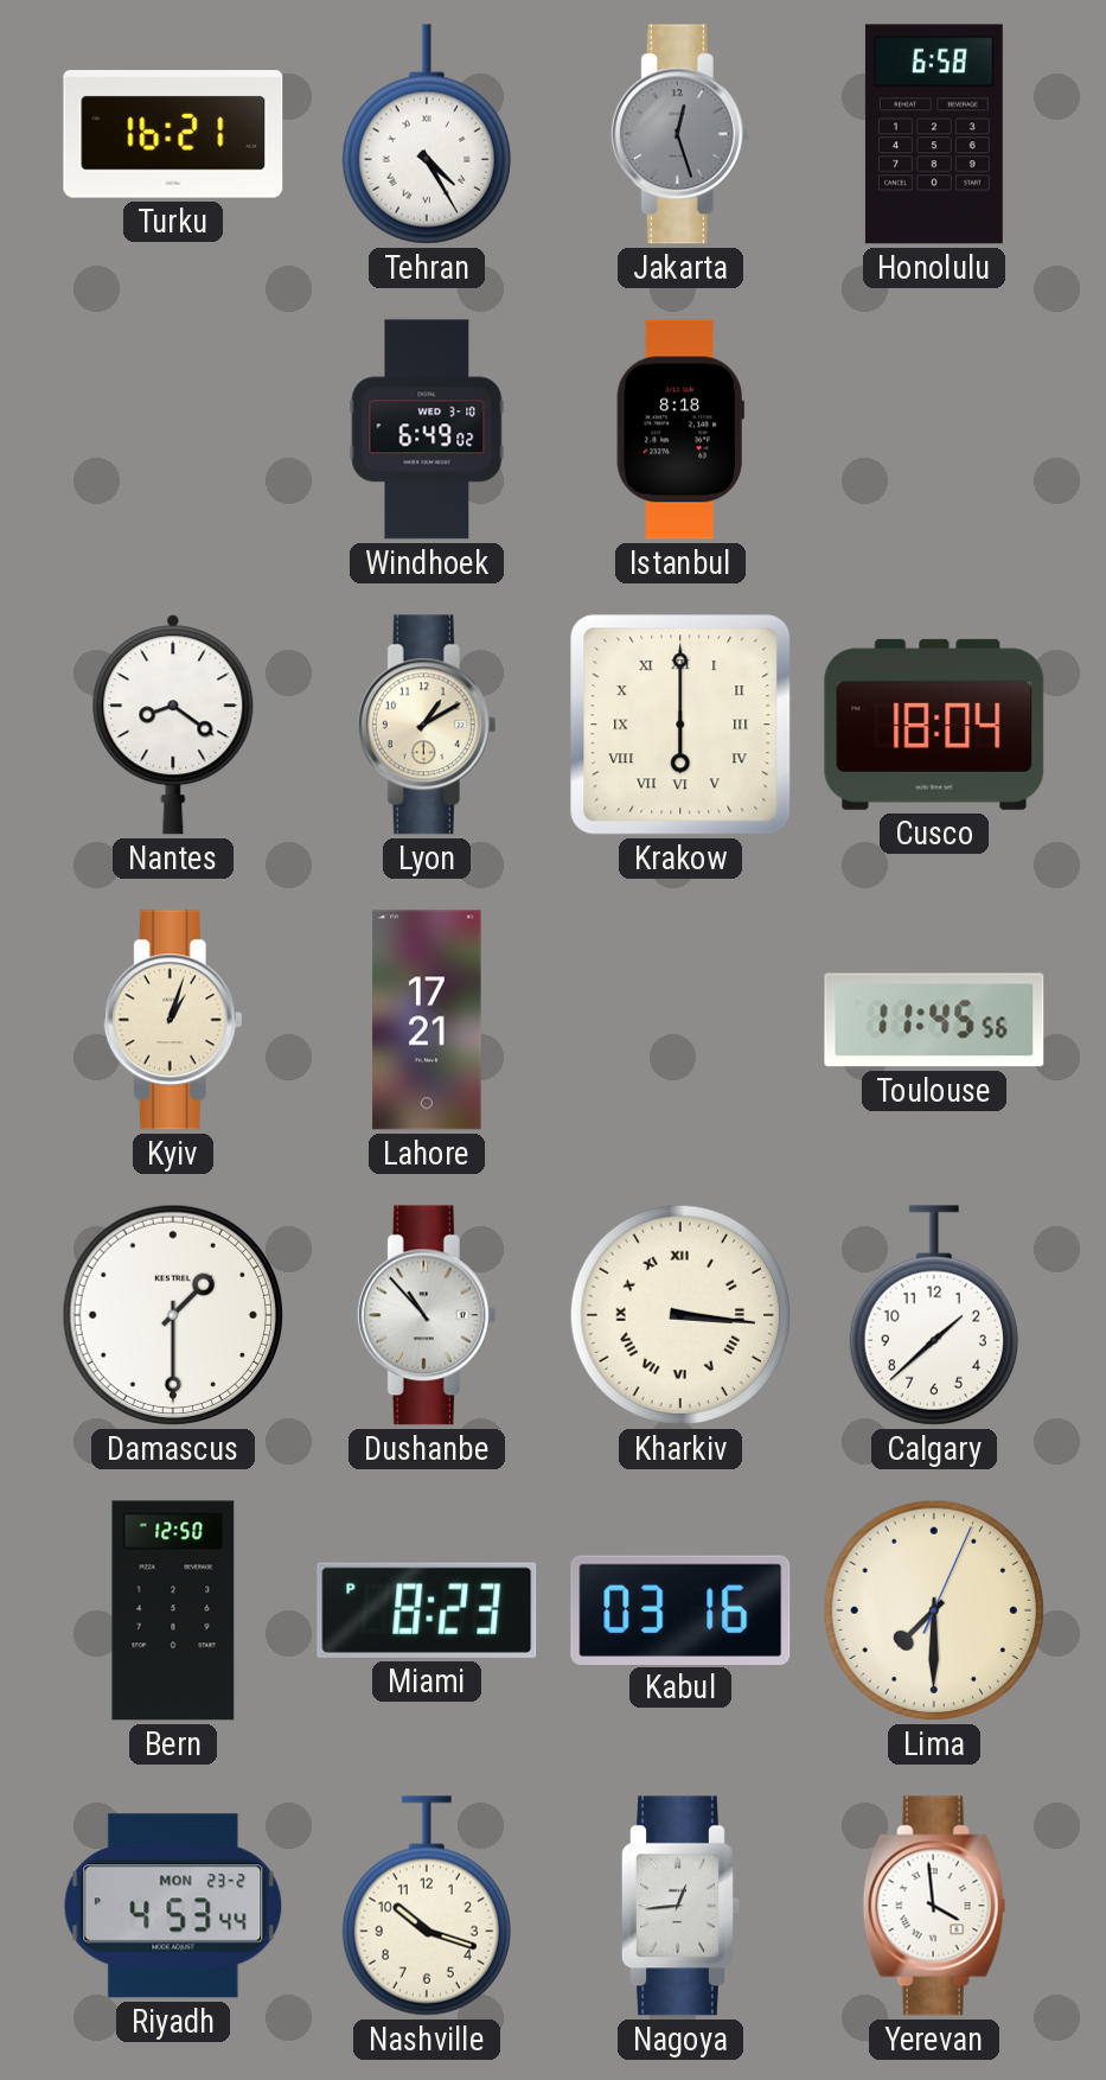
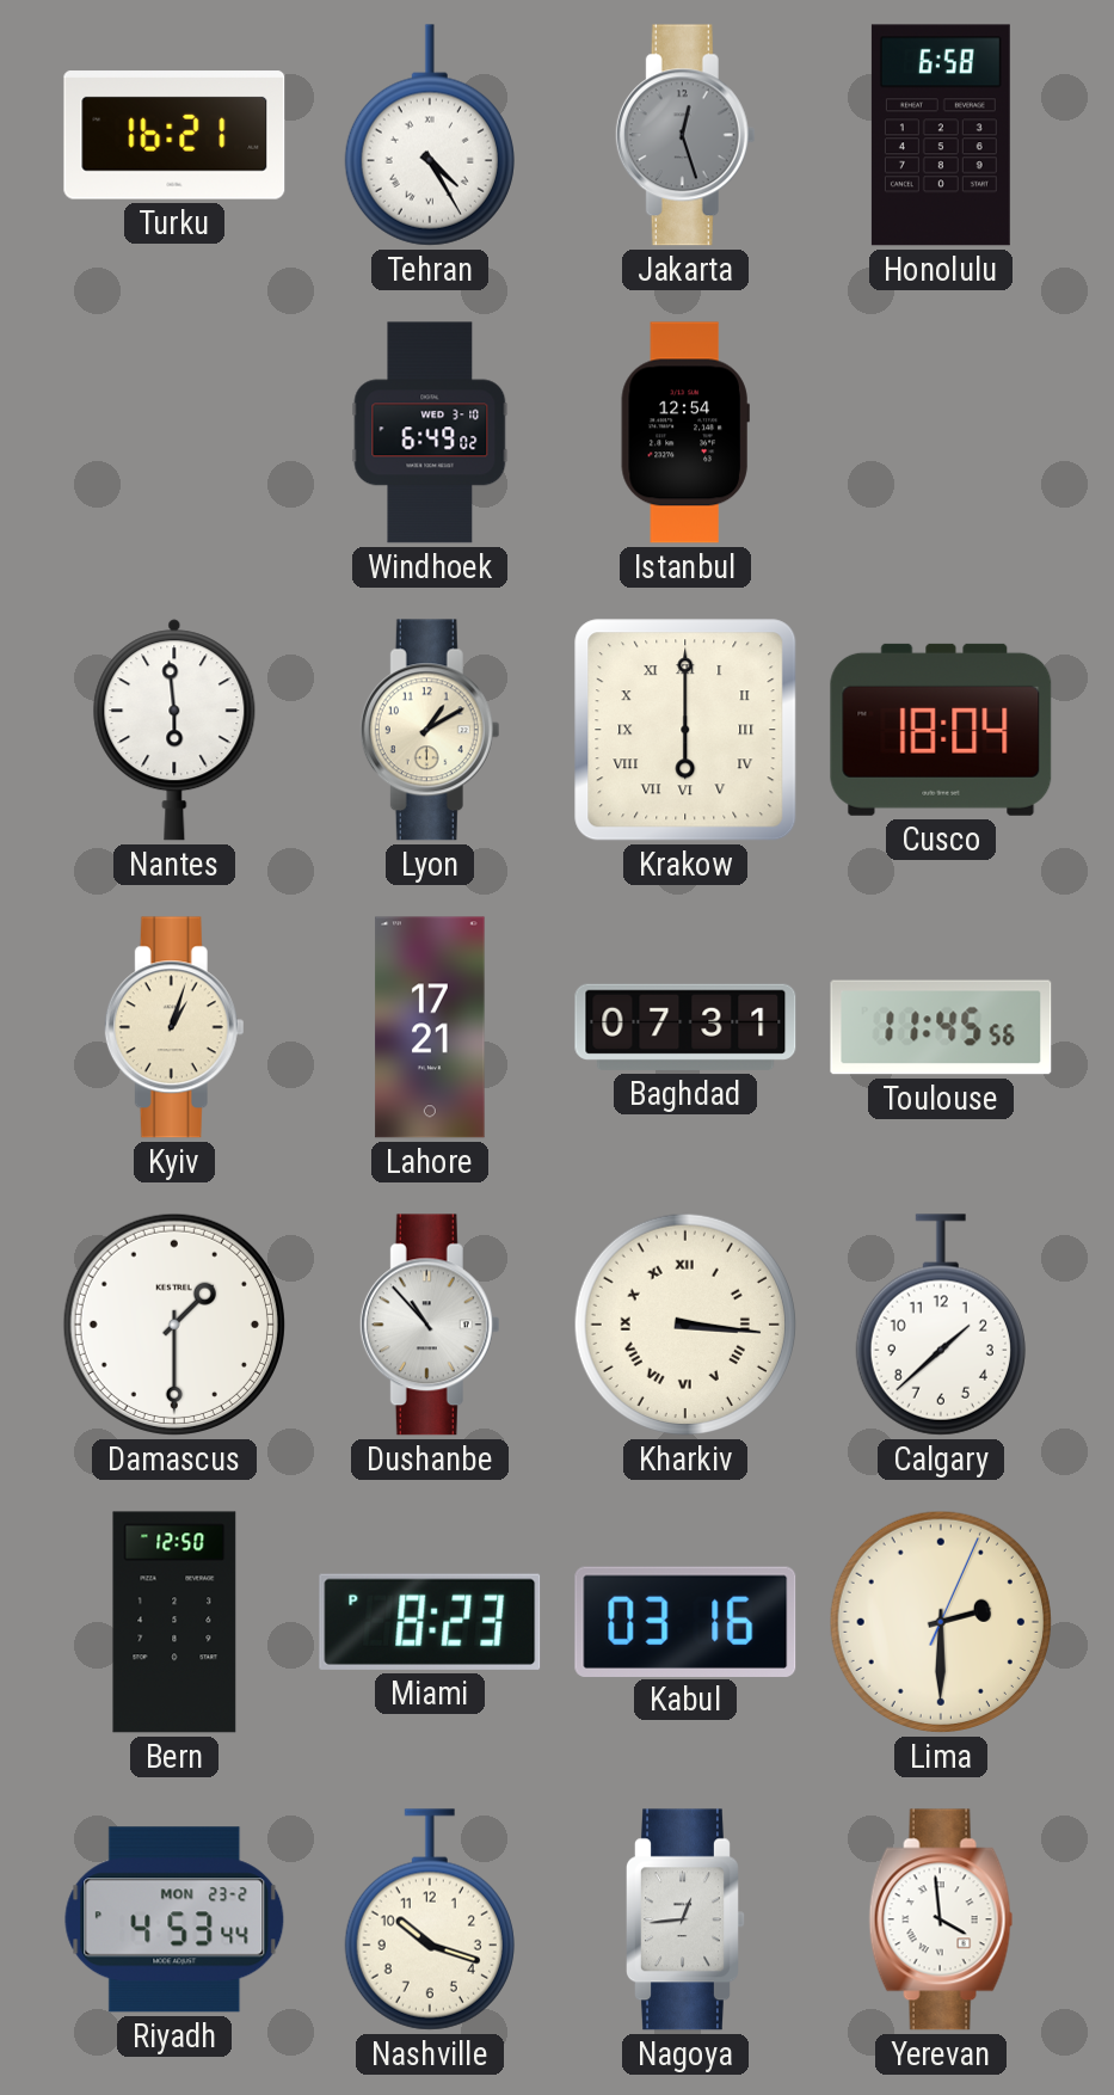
Istanbul: 8:18 -> 12:54 (685, 432)
Nantes: 8:21 -> 5:59 (174, 730)
Baghdad: none -> 07:31 (685, 1027)
Lima: 7:30 -> 2:30 (941, 1622)
